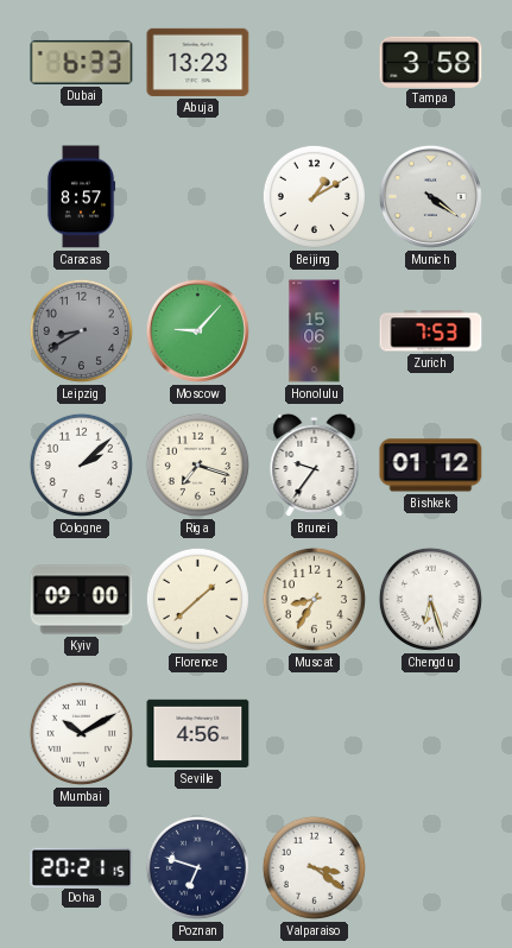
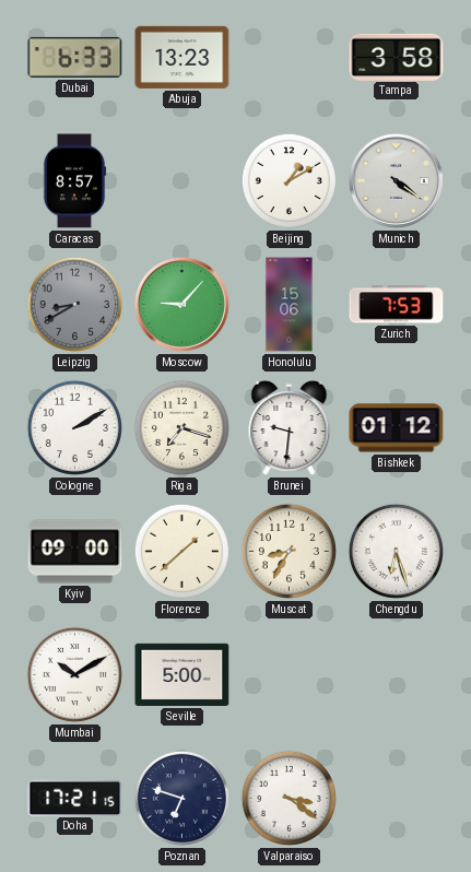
Cologne: 2:08 -> 2:10 (74, 427)
Brunei: 9:36 -> 9:31 (290, 428)
Seville: 4:56 -> 5:00 (182, 674)
Doha: 20:21 -> 17:21 (75, 798)
